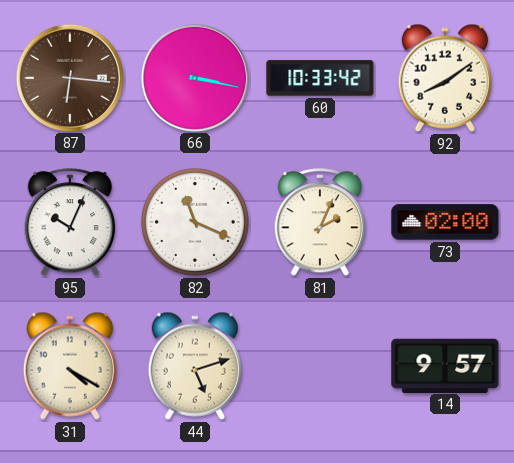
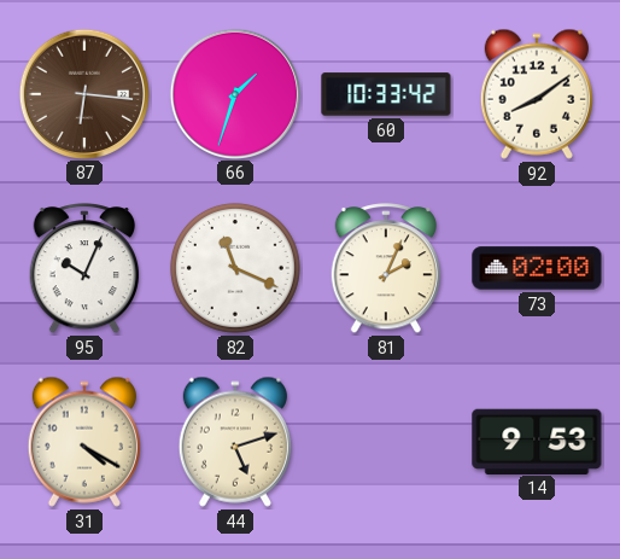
66: 3:17 -> 1:33 (234, 93)
14: 9:57 -> 9:53 (537, 441)
